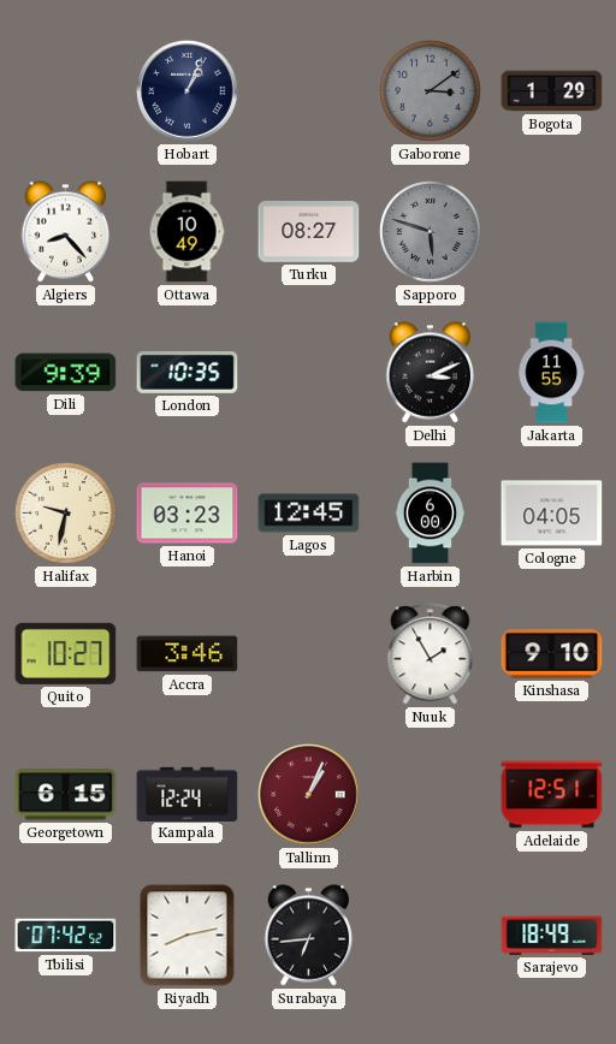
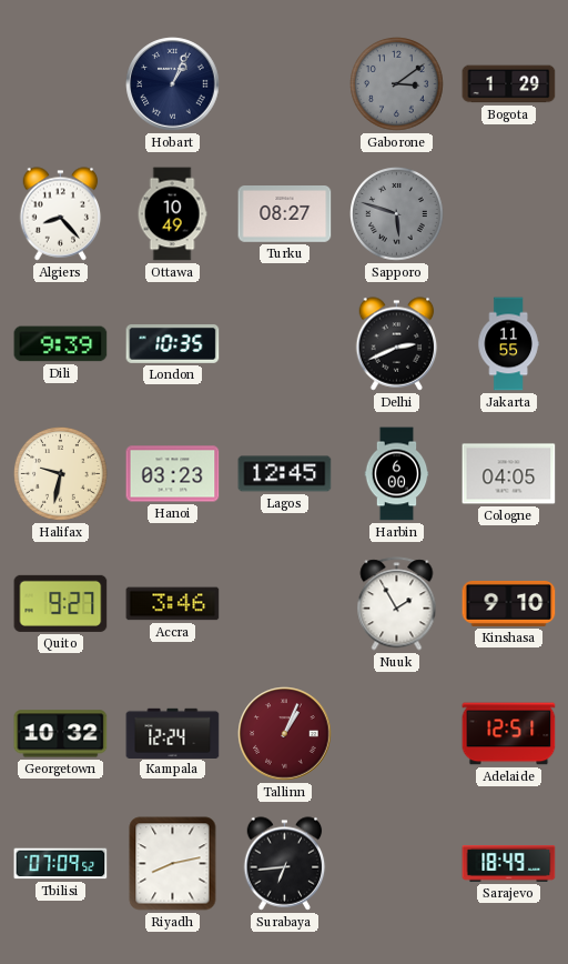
Delhi: 3:11 -> 2:41 (397, 344)
Quito: 10:27 -> 9:27 (61, 603)
Georgetown: 6:15 -> 10:32 (61, 734)
Tbilisi: 07:42 -> 07:09 (61, 864)
